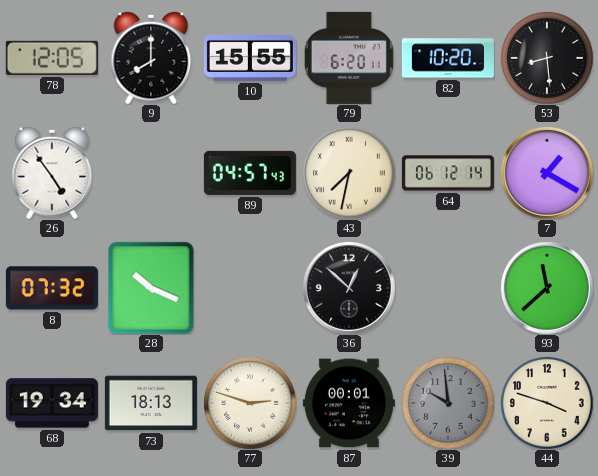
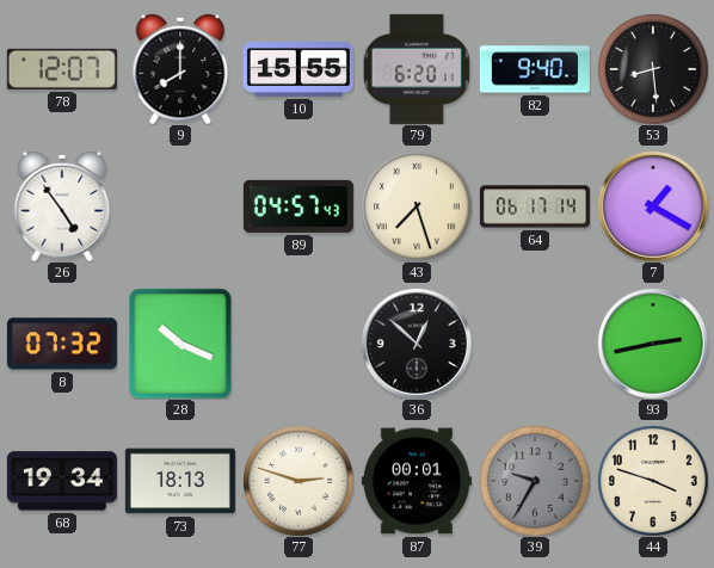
78: 12:05 -> 12:07 (62, 69)
82: 10:20 -> 9:40 (535, 69)
43: 7:32 -> 7:27 (417, 206)
64: 06:12 -> 06:17 (535, 206)
93: 11:38 -> 2:43 (653, 344)
39: 9:59 -> 9:35 (535, 481)
